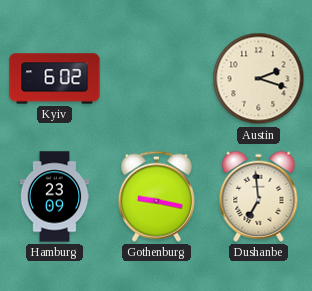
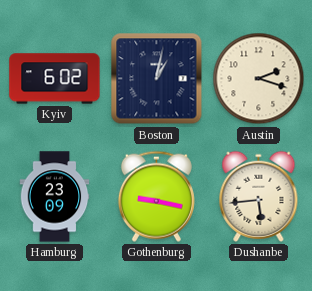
Boston: none -> 1:02 (157, 79)
Dushanbe: 6:59 -> 5:44 (259, 196)
